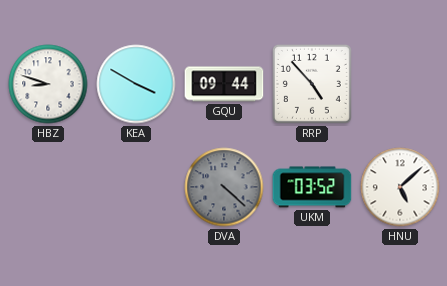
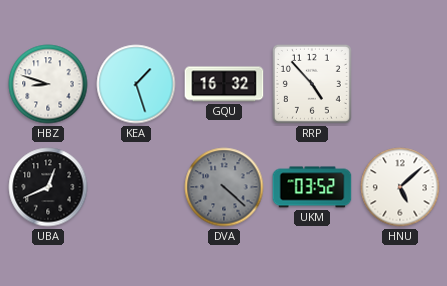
KEA: 3:50 -> 1:27 (136, 84)
GQU: 09:44 -> 16:32 (224, 84)
UBA: none -> 12:41 (48, 187)
